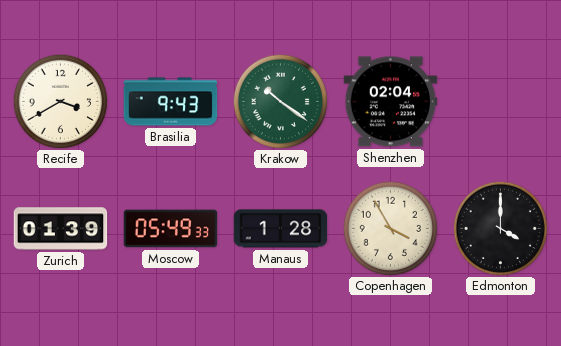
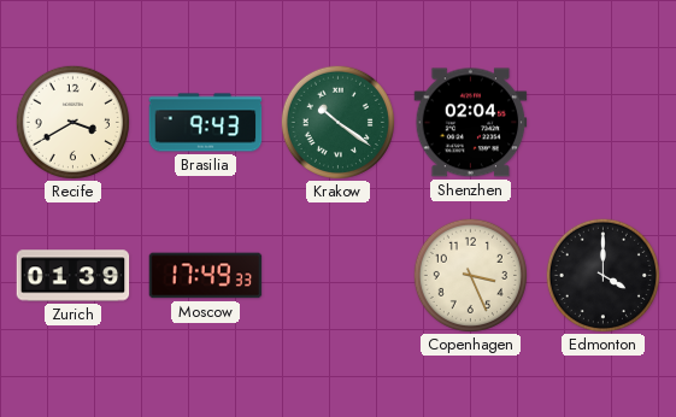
Moscow: 05:49 -> 17:49 (206, 276)
Manaus: 1:28 -> none (281, 229)
Copenhagen: 3:55 -> 3:26 (470, 275)
